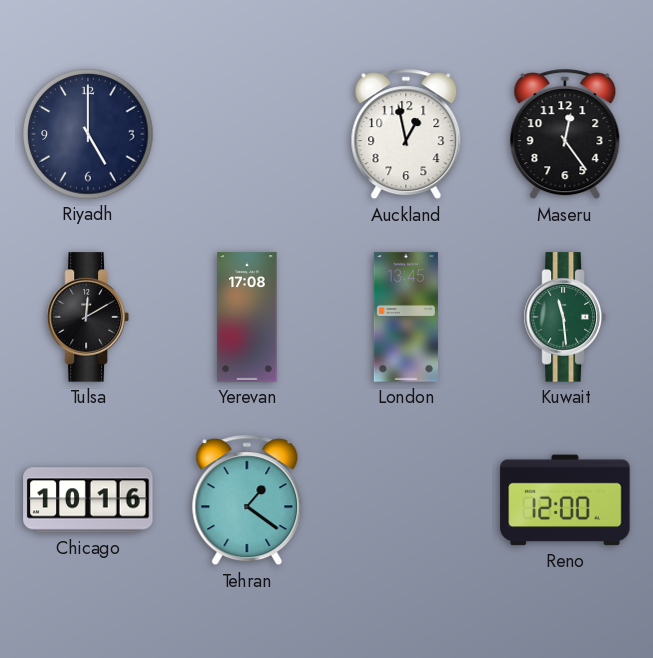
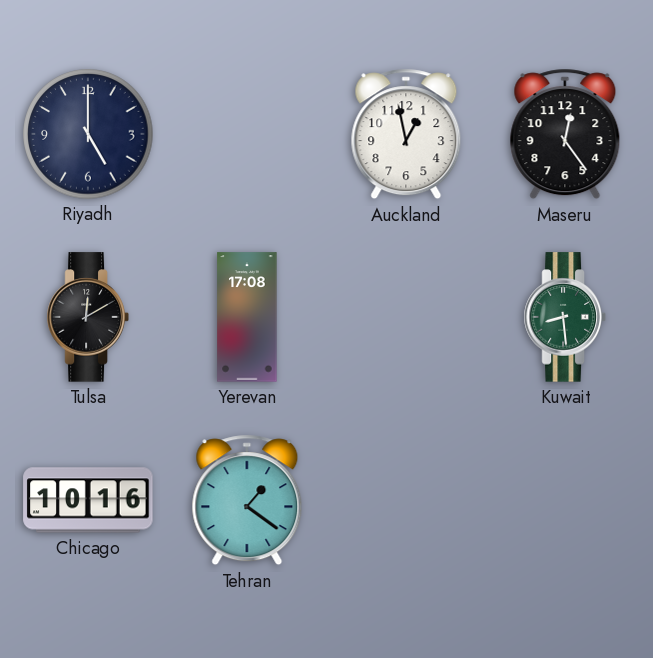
London: 13:45 -> none (406, 317)
Kuwait: 11:29 -> 8:29 (565, 317)
Reno: 12:00 -> none (565, 500)
